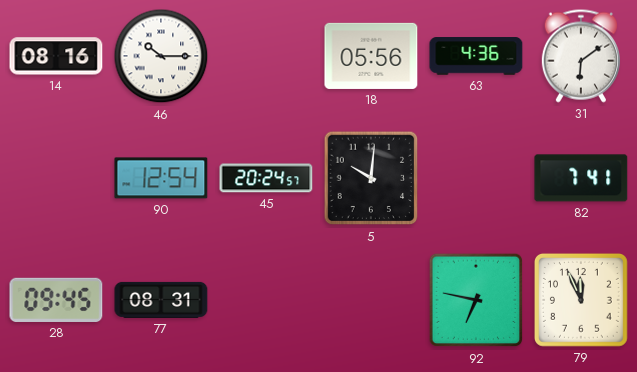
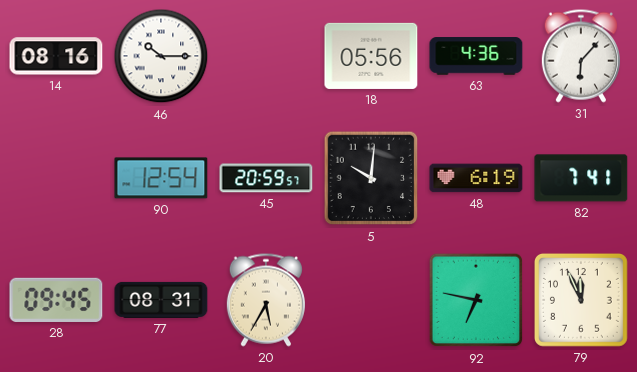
31: 6:09 -> 6:07 (581, 56)
45: 20:24 -> 20:59 (266, 178)
48: none -> 6:19 (476, 178)
20: none -> 5:35 (266, 300)
